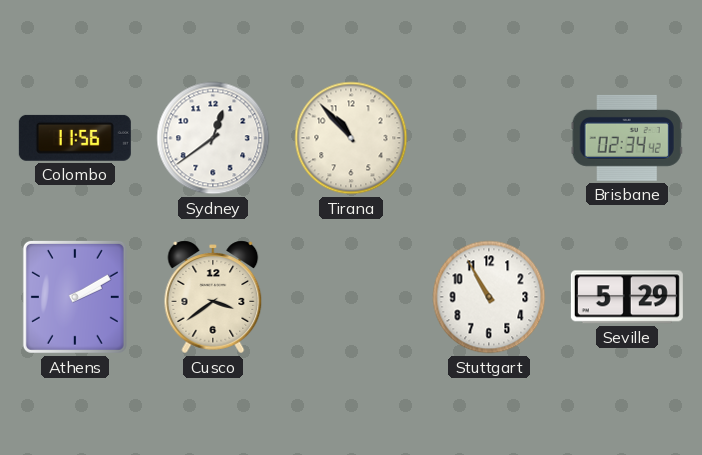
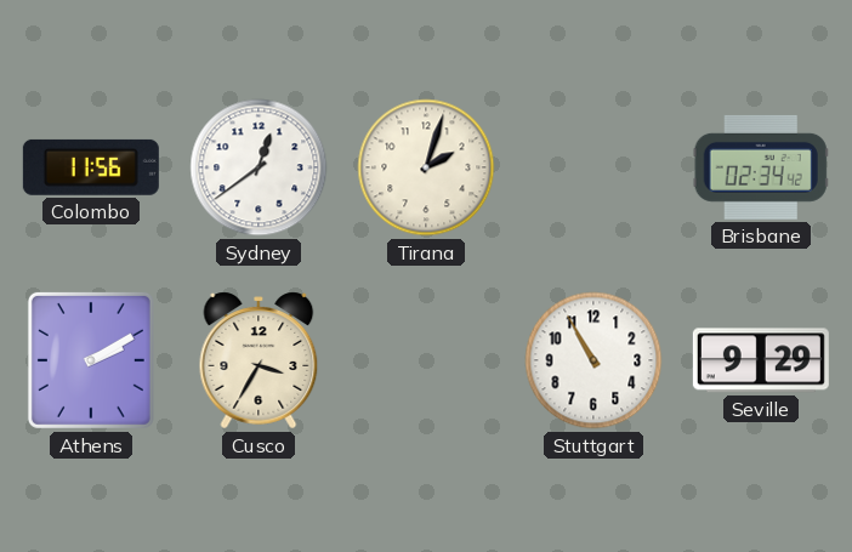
Tirana: 10:53 -> 2:03 (426, 167)
Cusco: 3:39 -> 3:35 (259, 360)
Seville: 5:29 -> 9:29 (761, 360)
